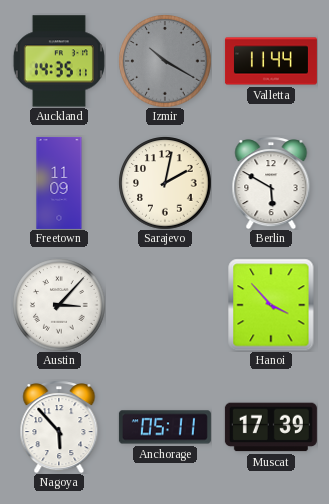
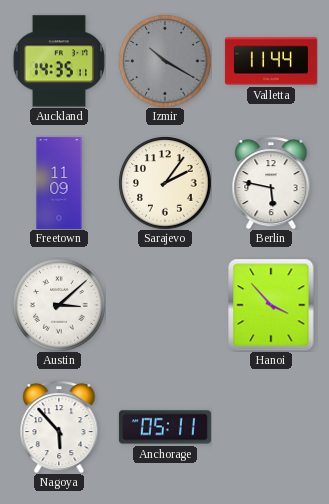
Sarajevo: 2:02 -> 2:06 (165, 183)
Berlin: 5:50 -> 5:47 (271, 183)
Austin: 3:07 -> 3:08 (59, 305)
Muscat: 17:39 -> none (271, 427)
